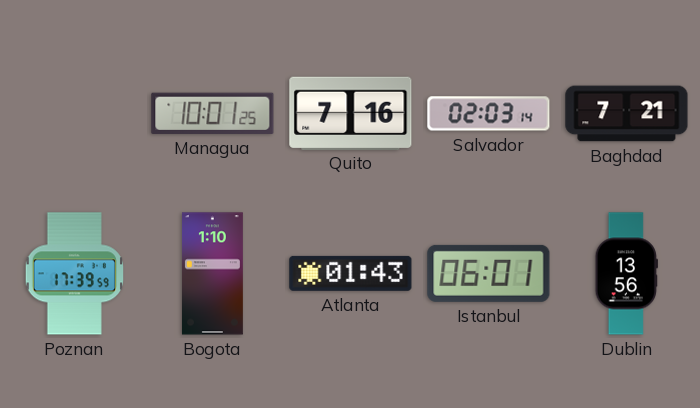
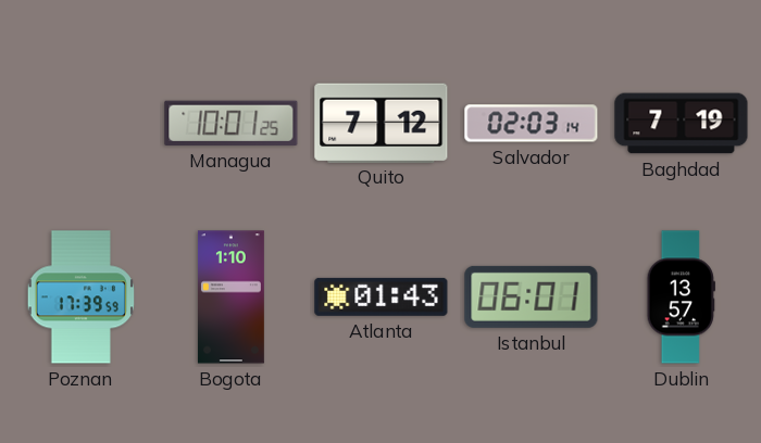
Quito: 7:16 -> 7:12 (382, 123)
Baghdad: 7:21 -> 7:19 (682, 124)
Dublin: 13:56 -> 13:57 (681, 298)
